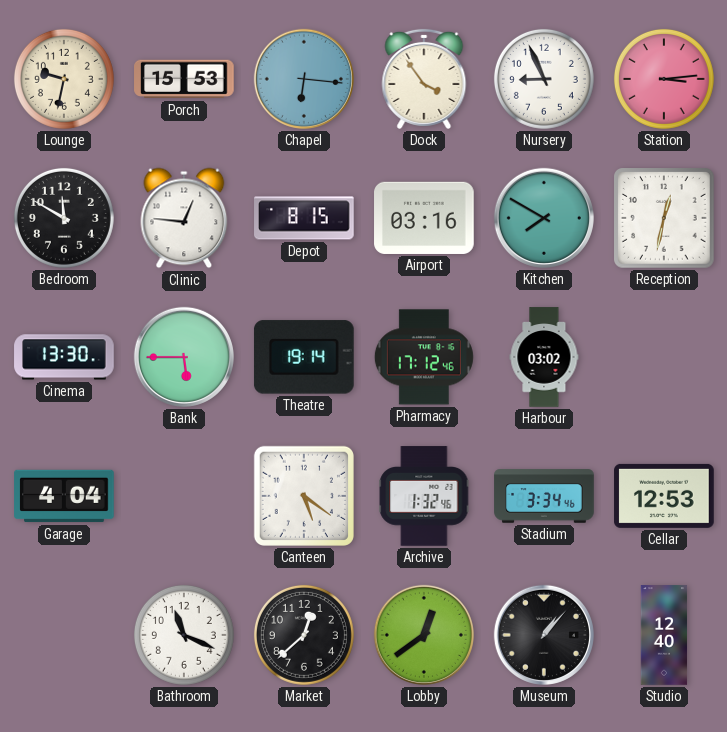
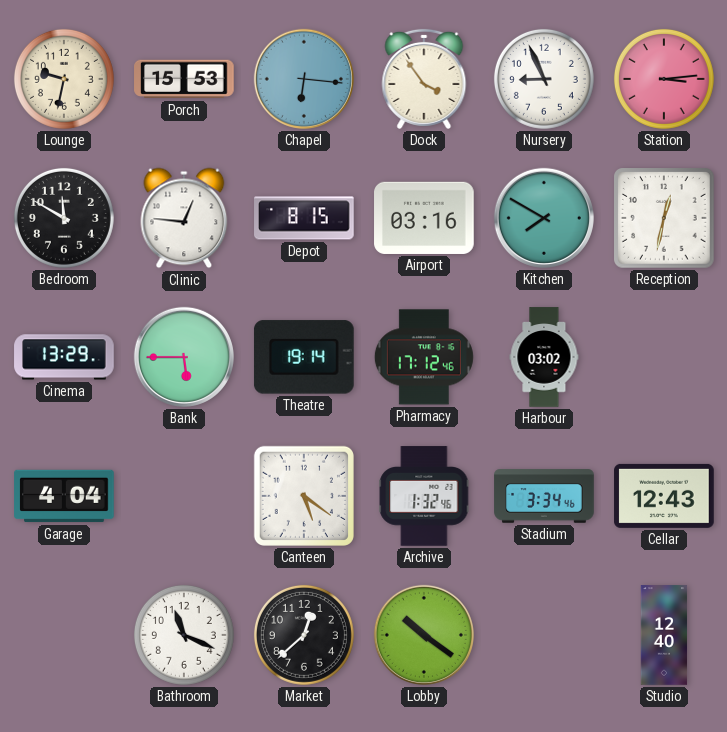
Cinema: 13:30 -> 13:29 (64, 357)
Cellar: 12:53 -> 12:43 (664, 496)
Lobby: 12:39 -> 10:21 (424, 635)
Museum: 1:07 -> none (544, 635)
